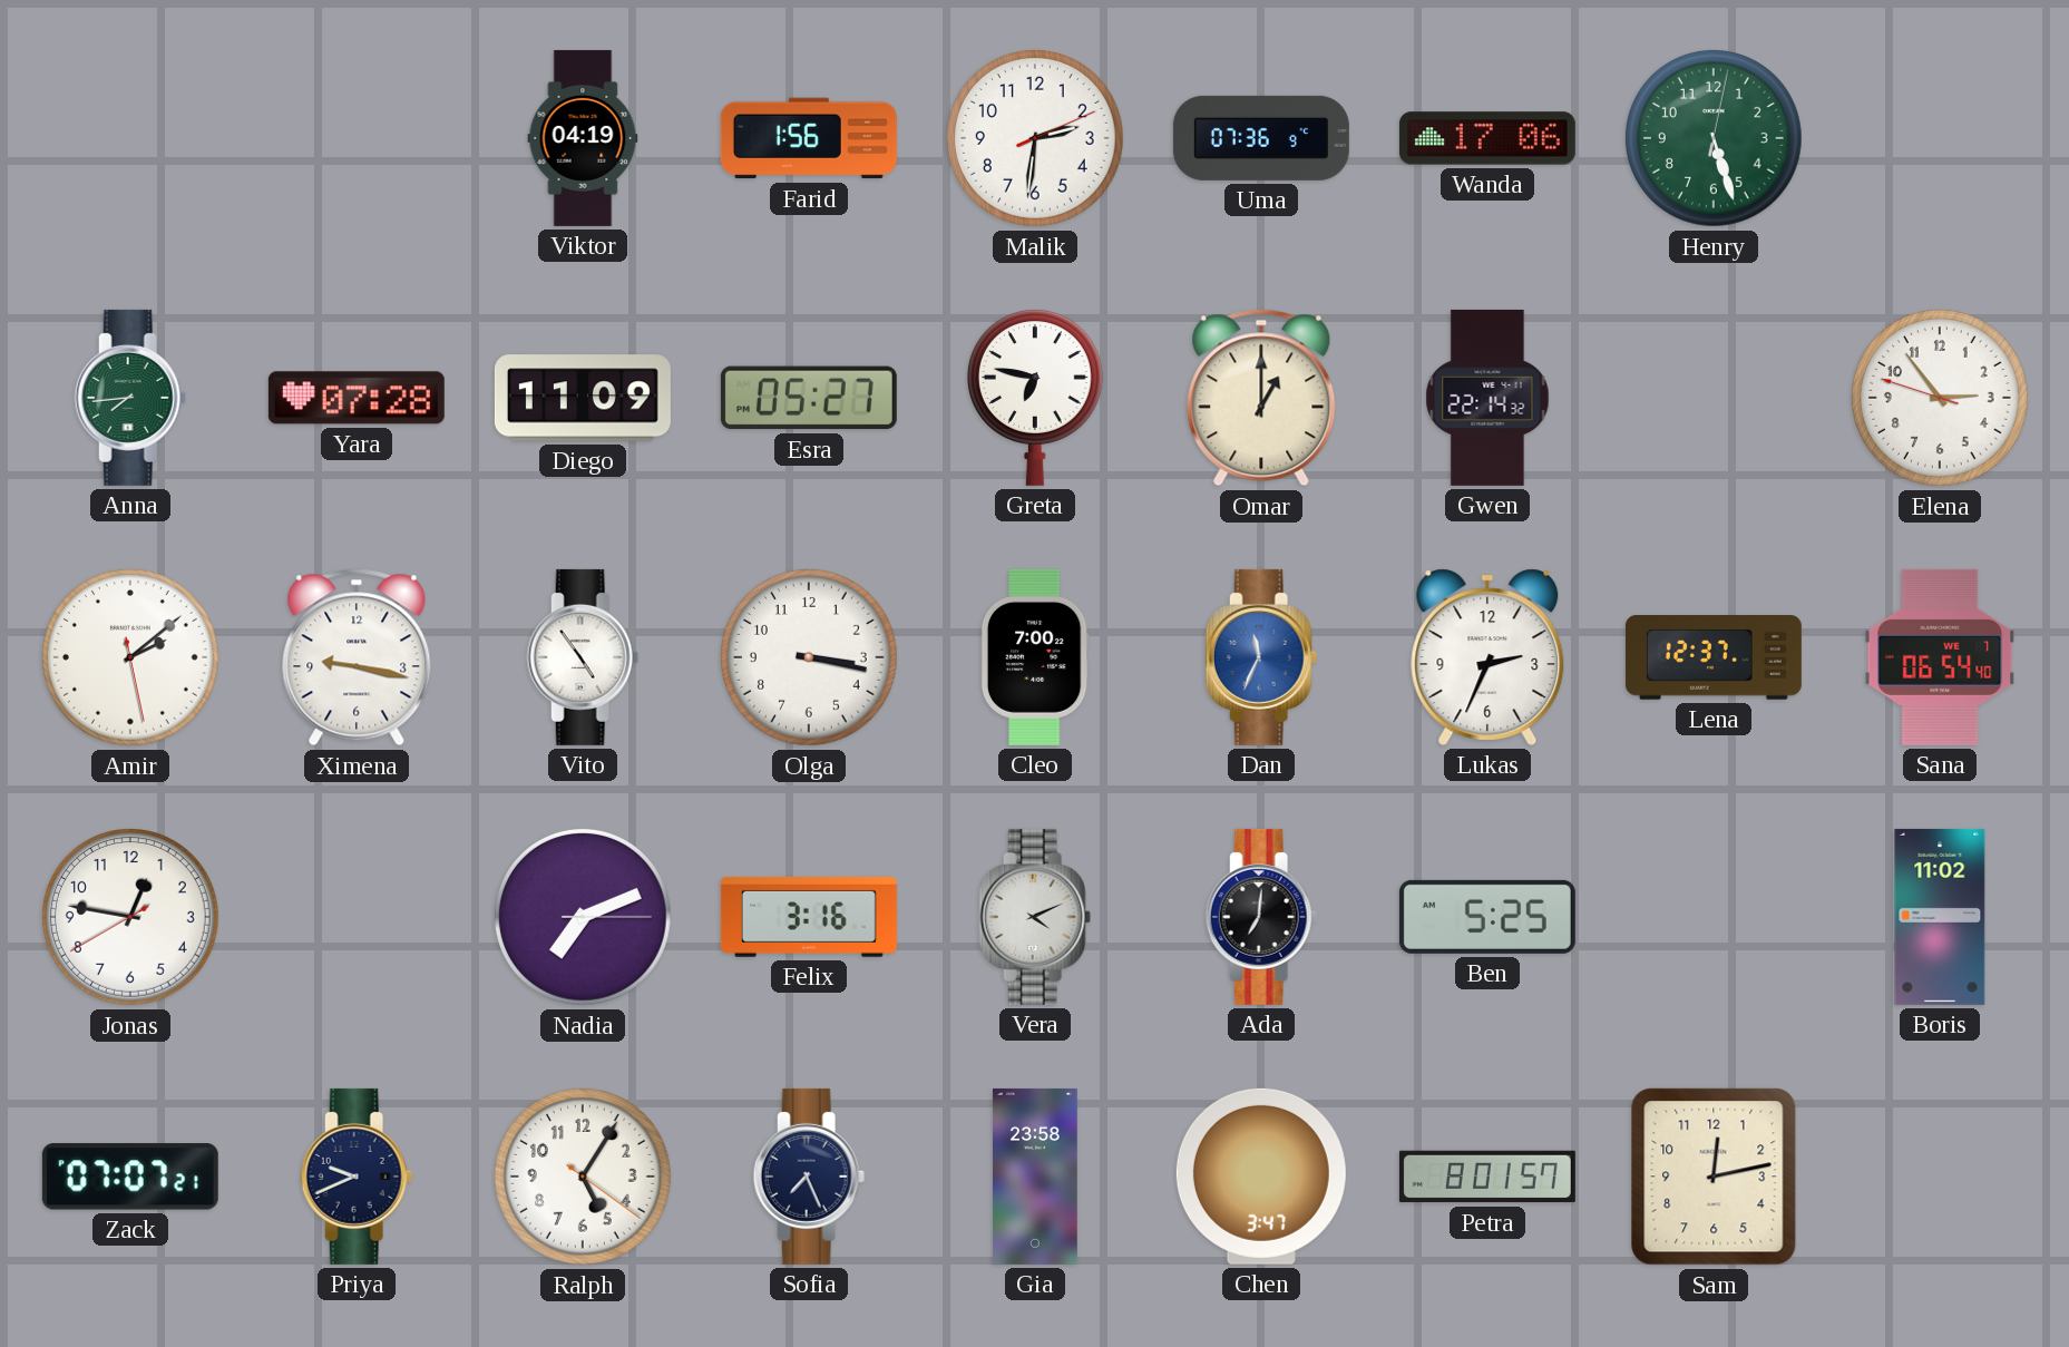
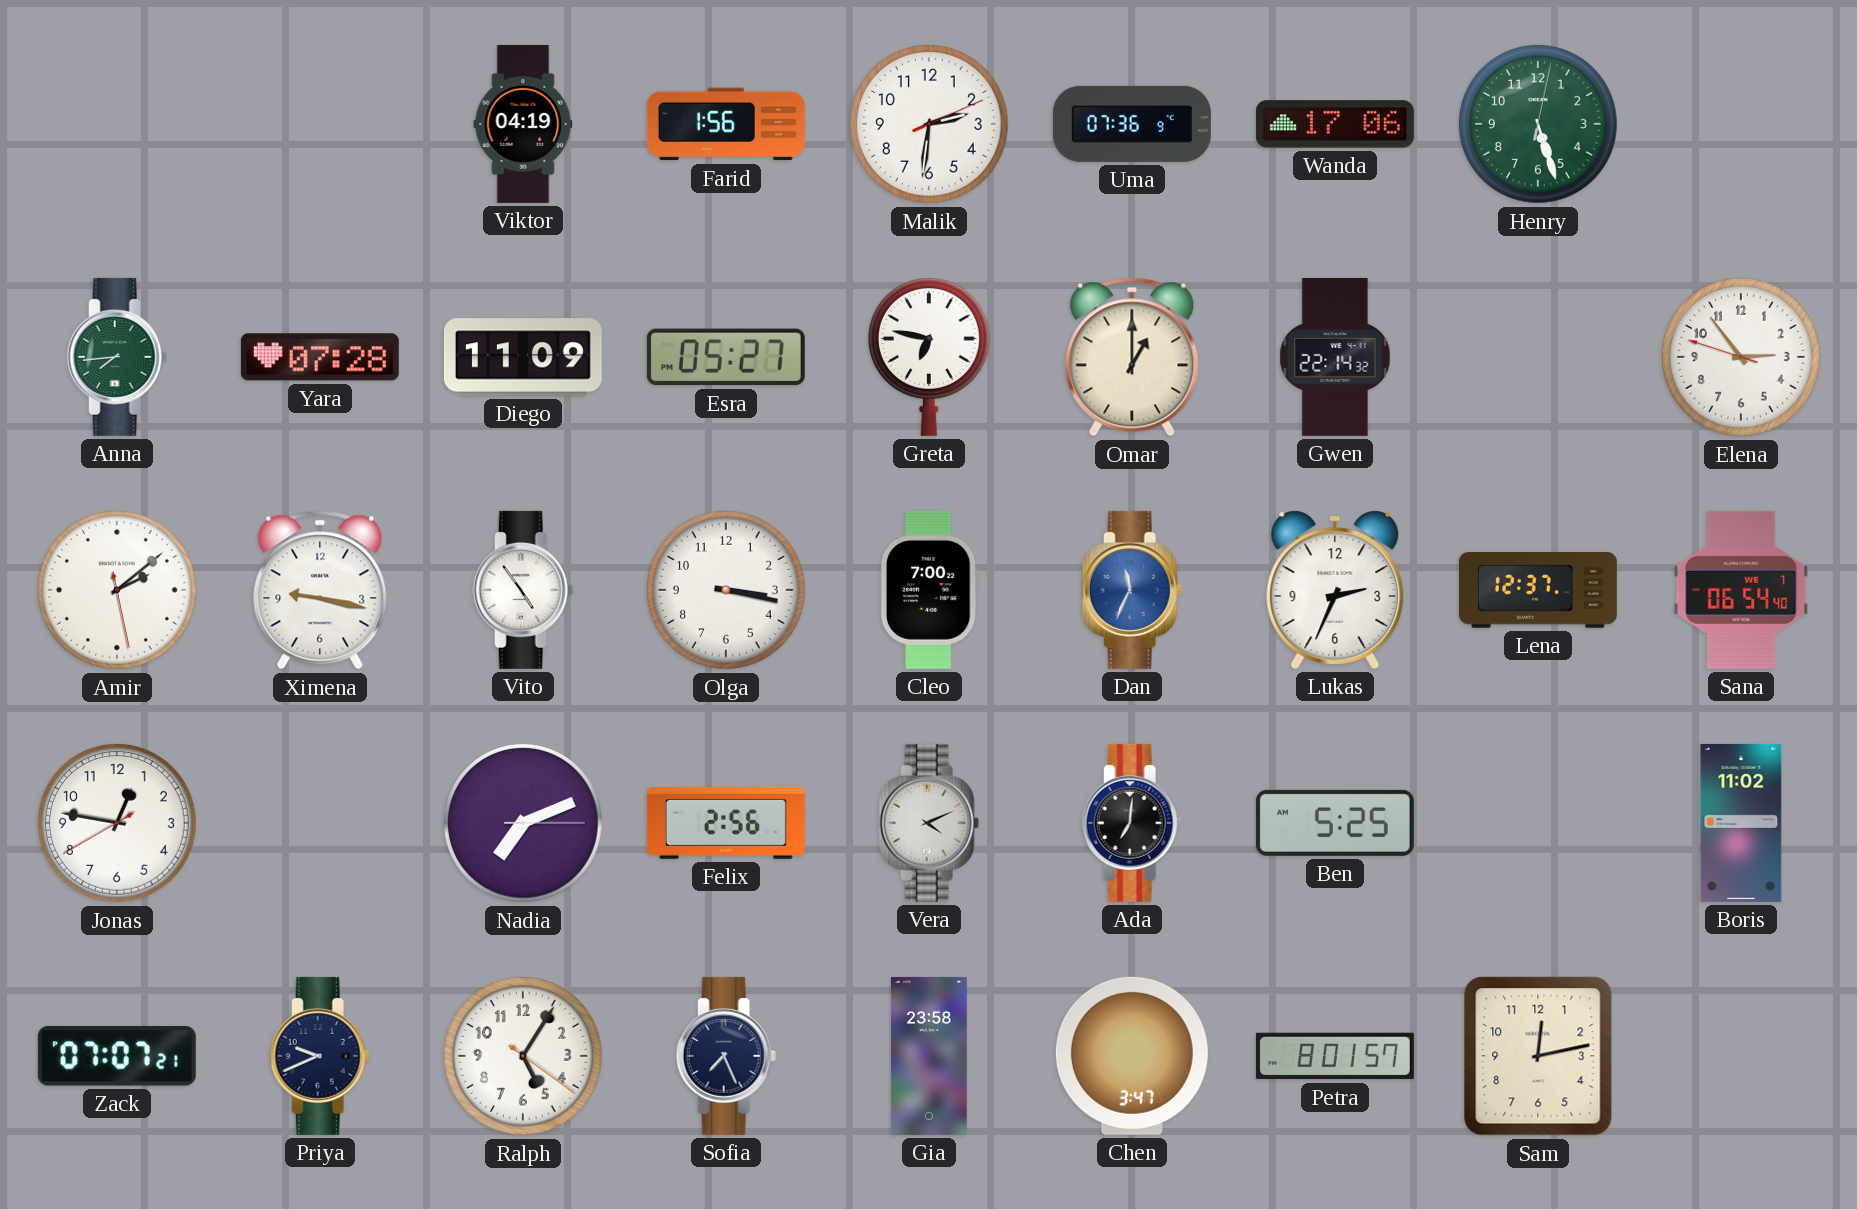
Felix: 3:16 -> 2:56 (726, 823)
